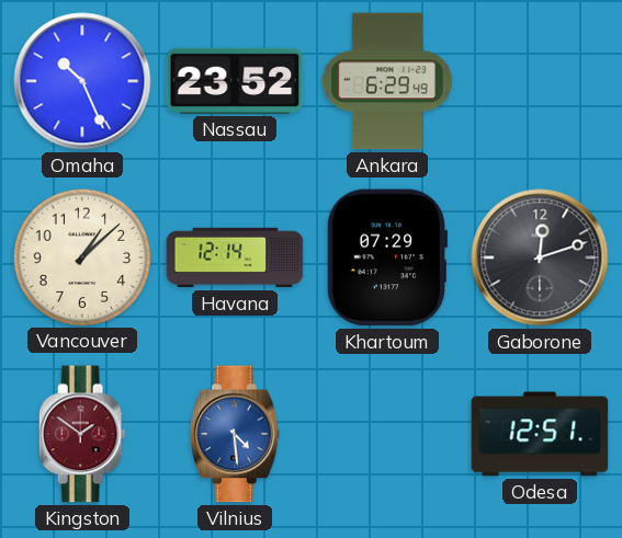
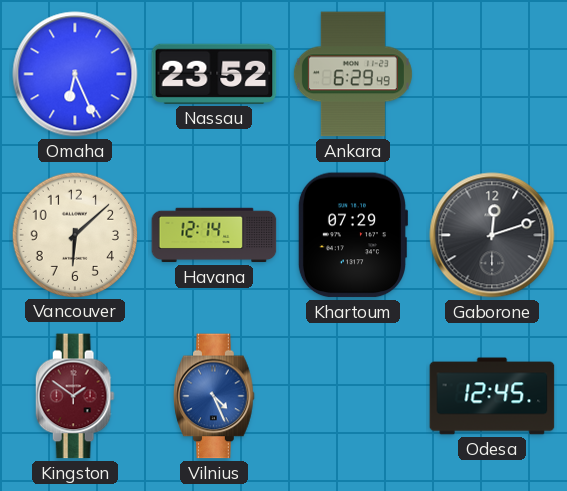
Omaha: 10:26 -> 6:26 (75, 74)
Vancouver: 1:08 -> 6:08 (74, 234)
Vilnius: 4:29 -> 4:26 (214, 396)
Odesa: 12:51 -> 12:45 (492, 396)
